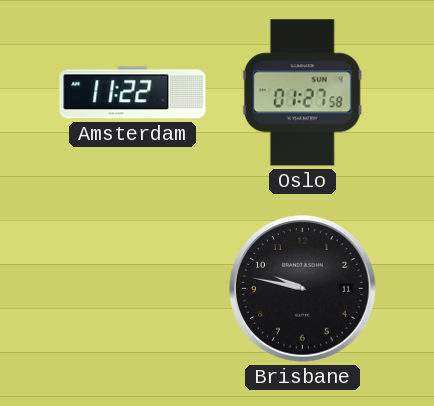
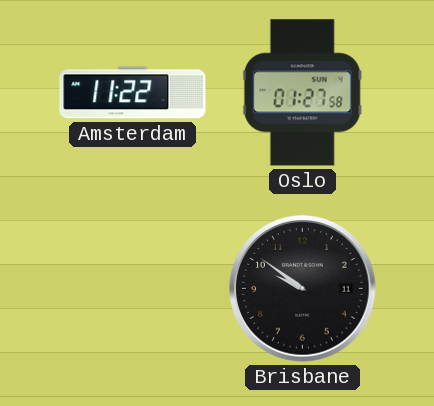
Brisbane: 9:47 -> 9:51 (303, 289)
